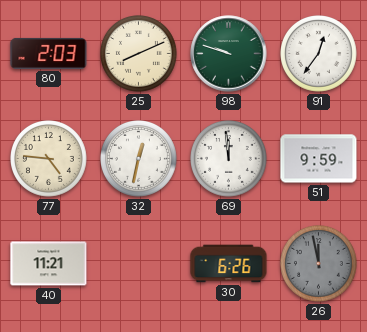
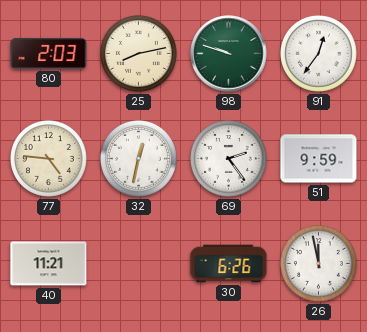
25: 8:11 -> 8:13 (139, 54)
69: 11:59 -> 2:24 (229, 159)
26 dial: grey -> white (319, 264)
